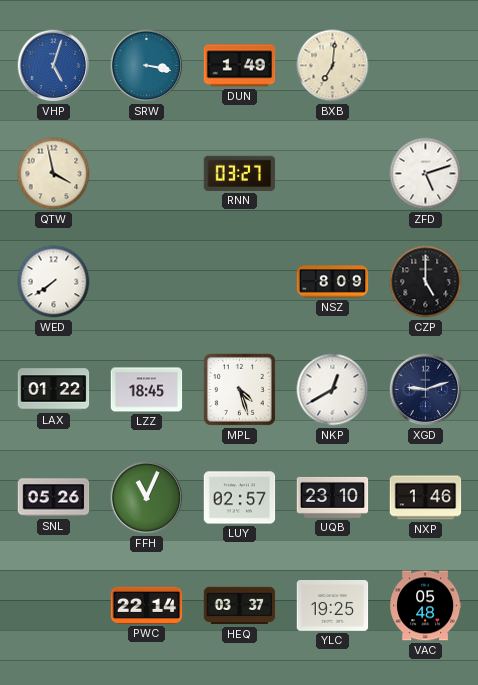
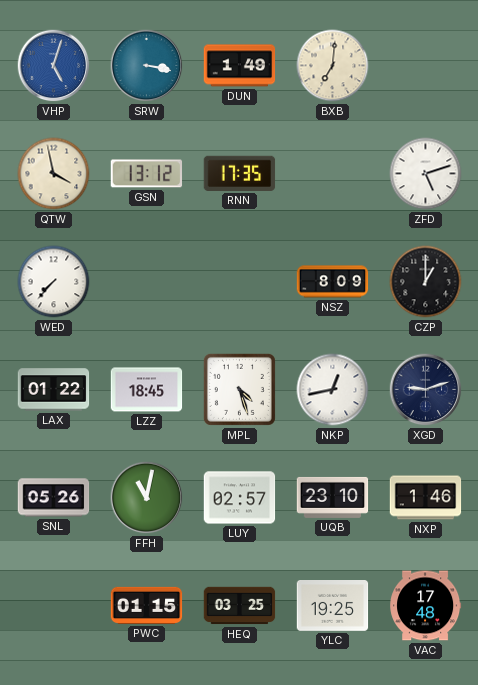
GSN: none -> 13:12 (147, 174)
RNN: 03:27 -> 17:35 (240, 173)
WED: 7:39 -> 7:37 (54, 282)
CZP: 5:00 -> 1:00 (426, 282)
NKP: 12:40 -> 12:43 (333, 390)
FFH: 11:04 -> 11:02 (147, 498)
PWC: 22:14 -> 01:15 (147, 605)
HEQ: 03:37 -> 03:25 (240, 606)
VAC: 05:48 -> 17:48 (426, 606)
